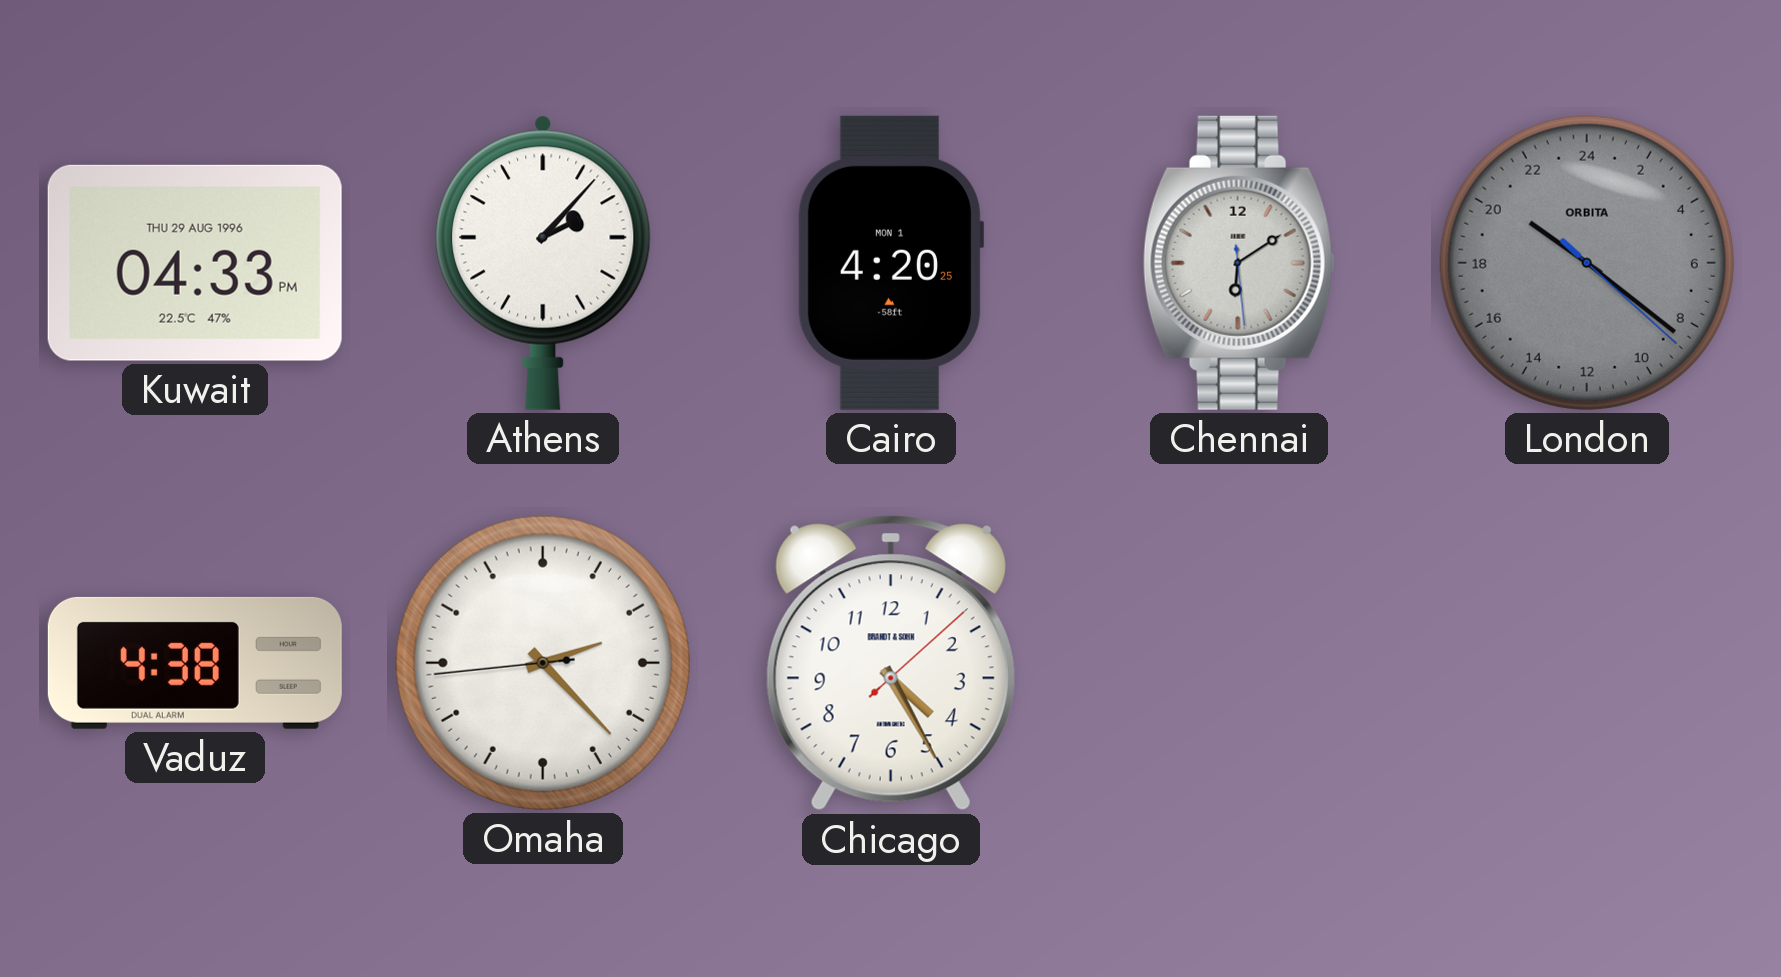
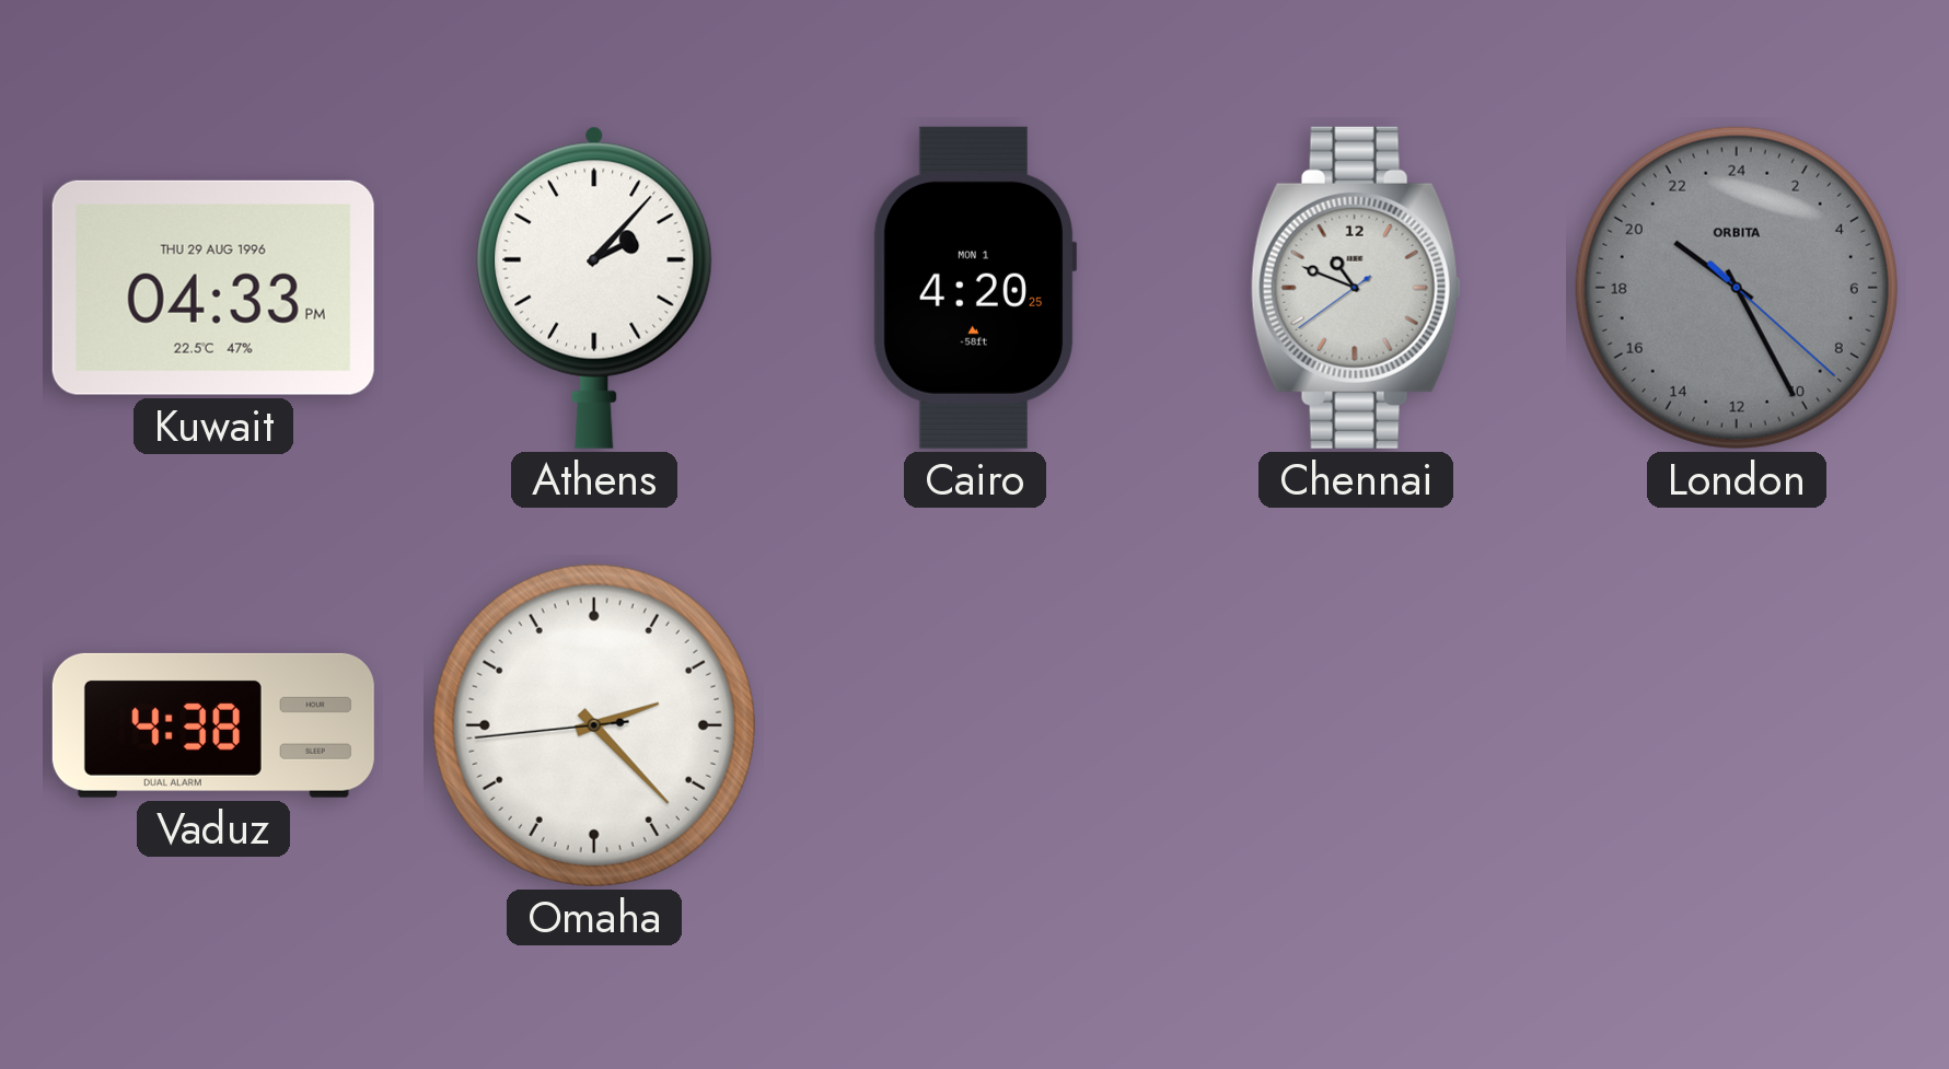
Chennai: 6:09 -> 10:48 (1356, 288)
London: 20:21 -> 20:25 (1737, 288)
Chicago: 4:25 -> none (891, 663)
